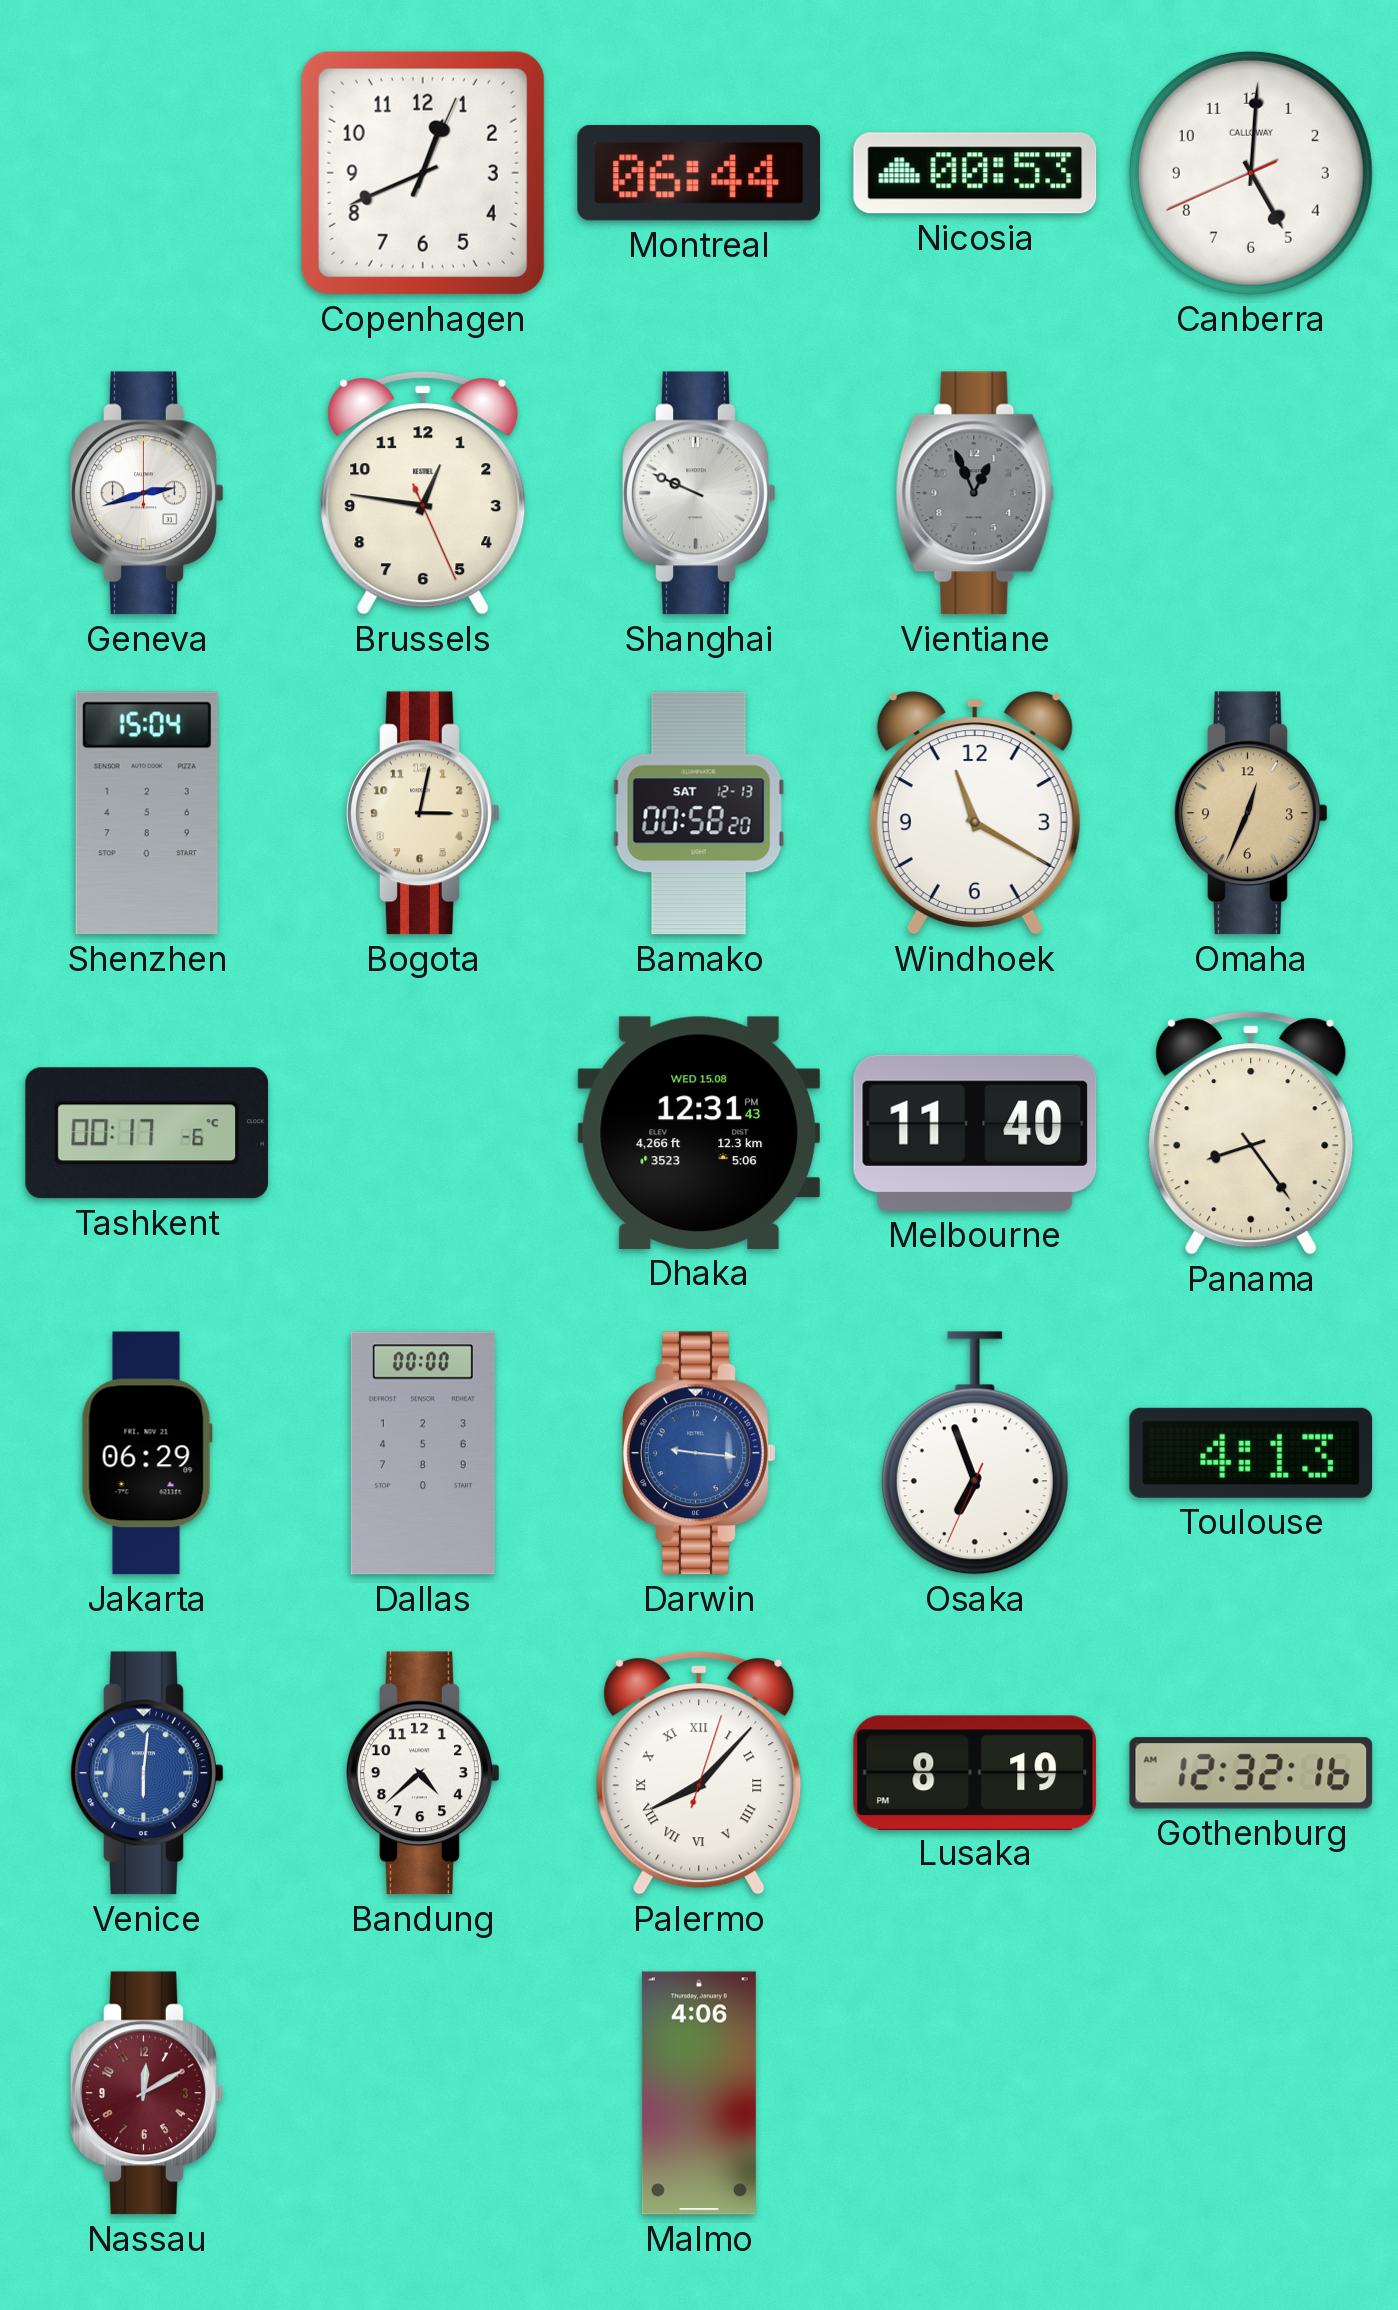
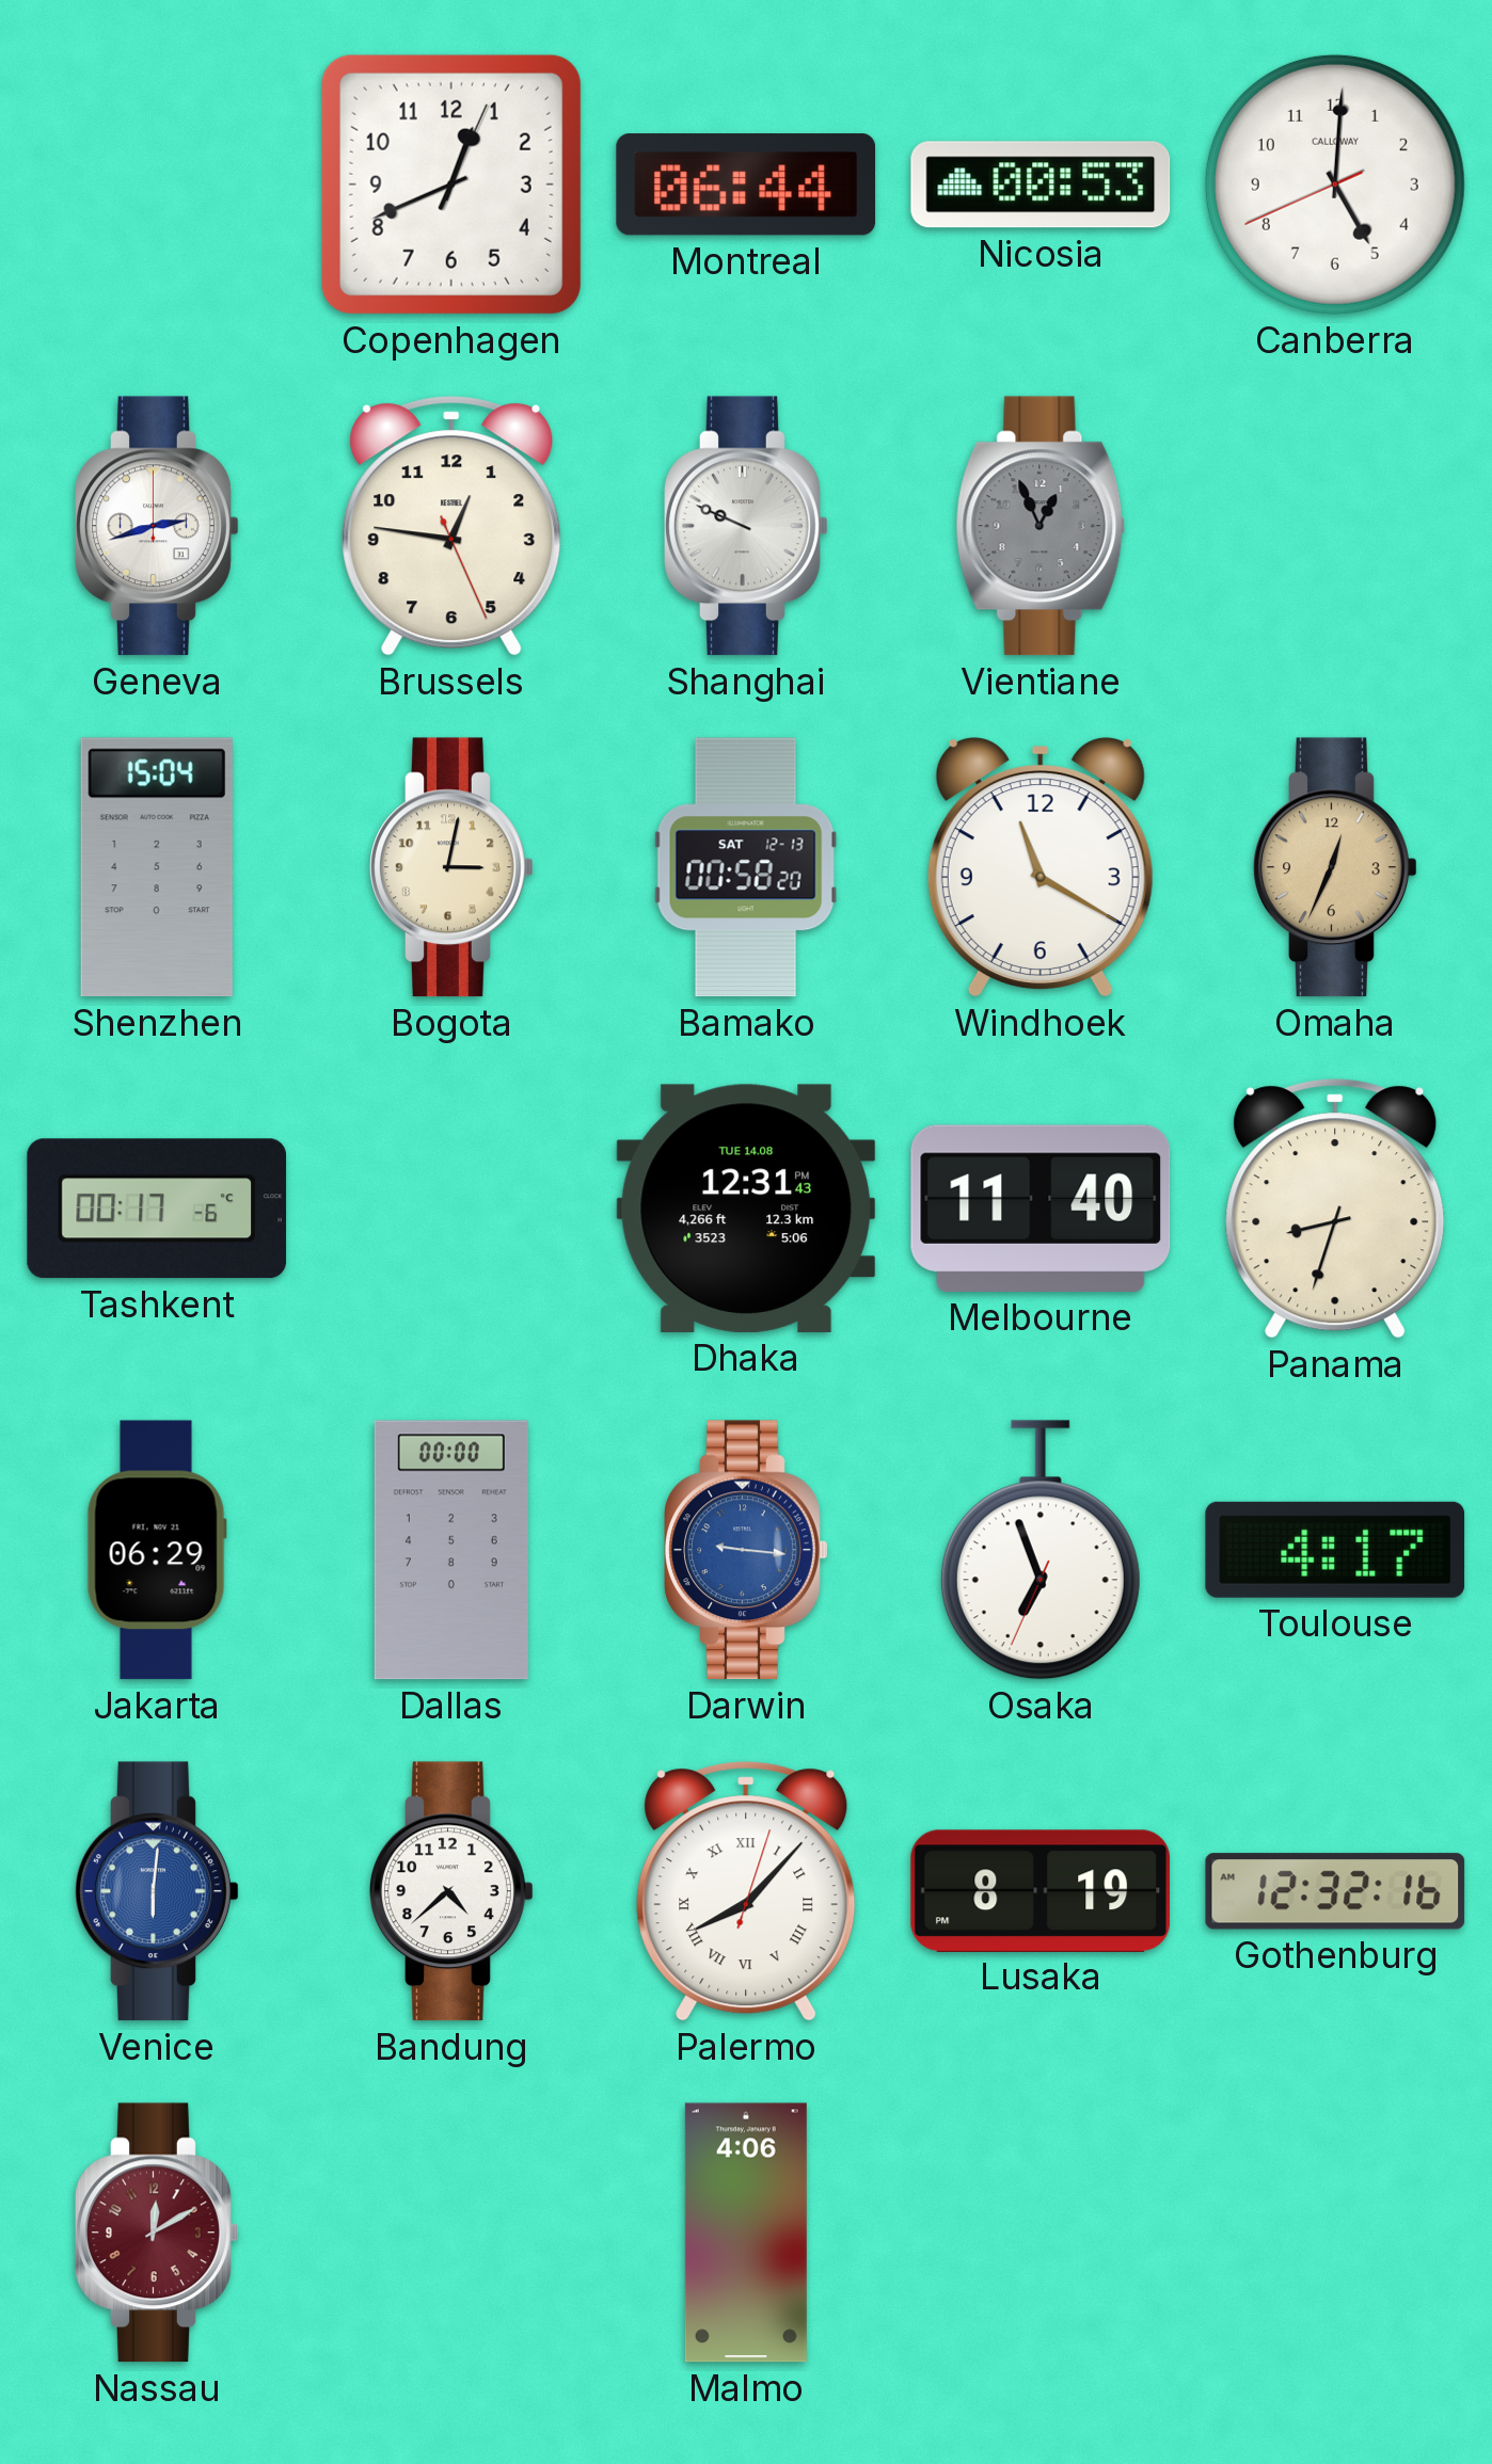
Dhaka date: WED 15.08 -> TUE 14.08 (746, 1209)
Panama: 8:24 -> 8:33 (1335, 1209)
Toulouse: 4:13 -> 4:17 (1335, 1550)
